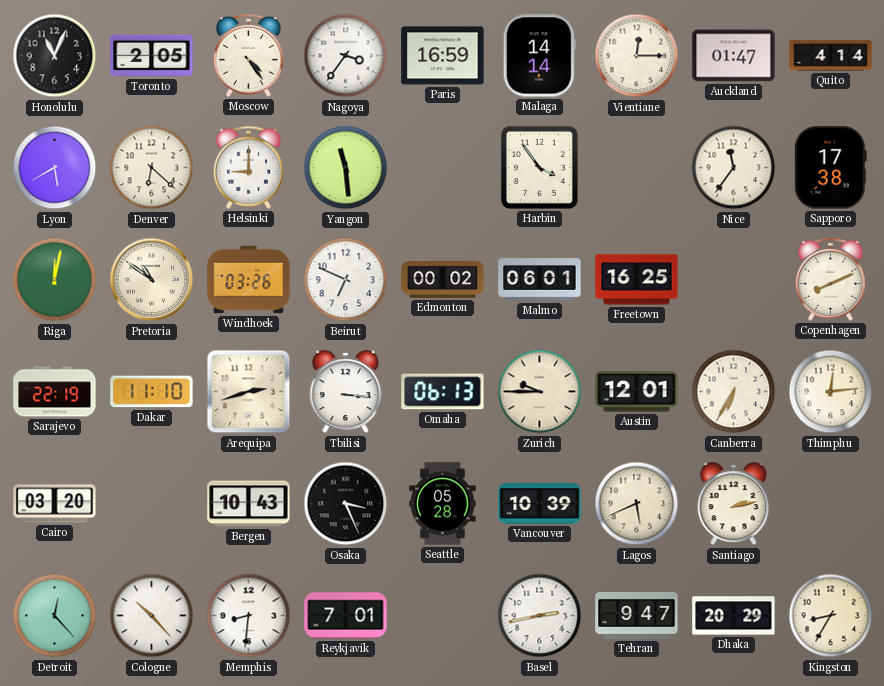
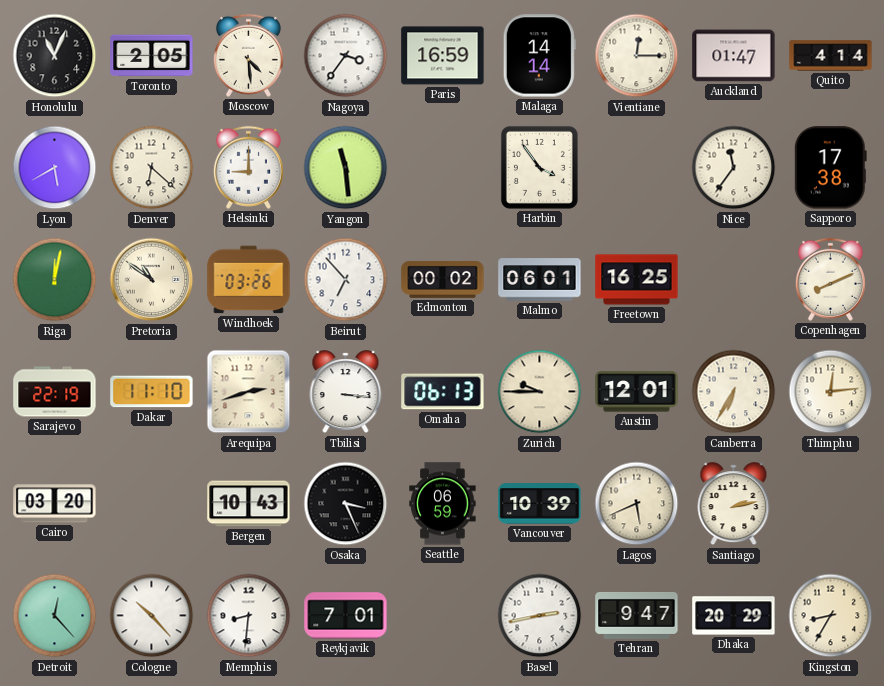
Moscow: 4:24 -> 4:29 (248, 55)
Beirut: 6:49 -> 6:53 (346, 280)
Seattle: 05:28 -> 06:59 (443, 504)
